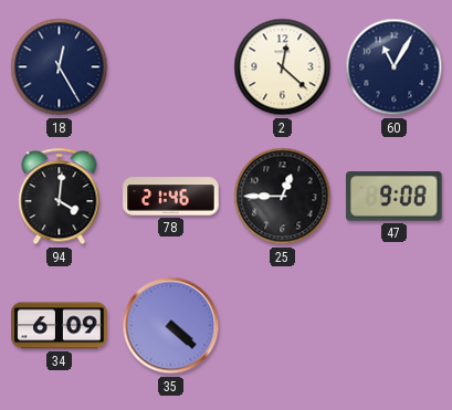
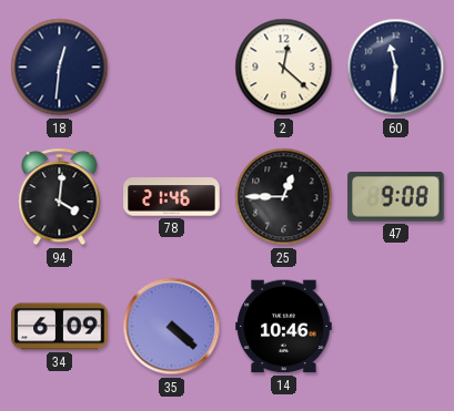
18: 12:25 -> 12:31 (60, 68)
60: 11:05 -> 11:31 (396, 68)
14: none -> 10:46 (284, 327)
